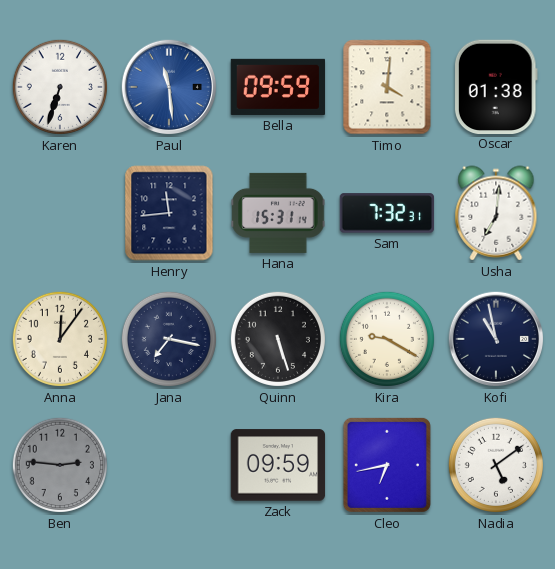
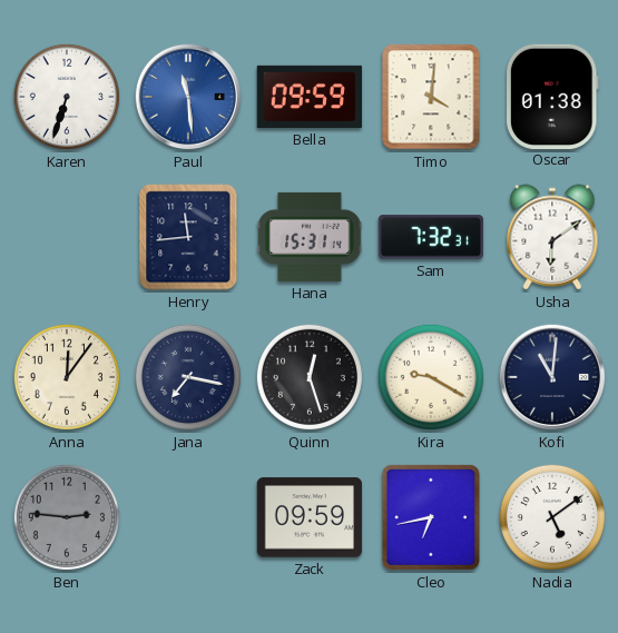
Usha: 7:01 -> 6:09 (552, 237)
Quinn: 5:27 -> 12:27 (310, 377)
Kofi: 10:58 -> 11:01 (552, 377)
